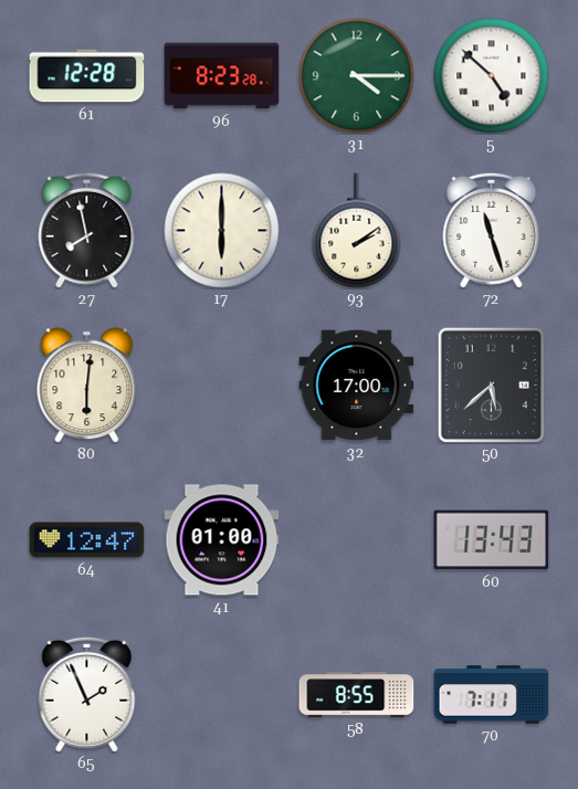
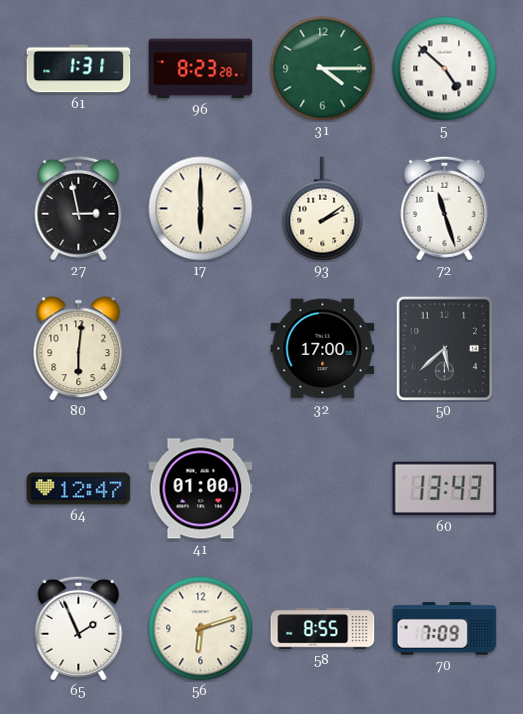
61: 12:28 -> 1:31 (79, 69)
27: 7:58 -> 2:58 (79, 208)
56: none -> 6:12 (201, 629)
70: 7:11 -> 7:09 (445, 629)
